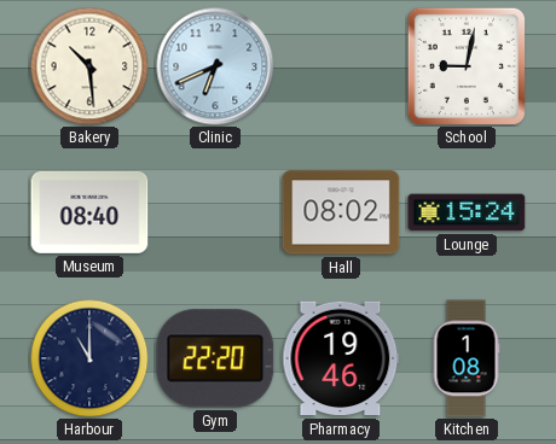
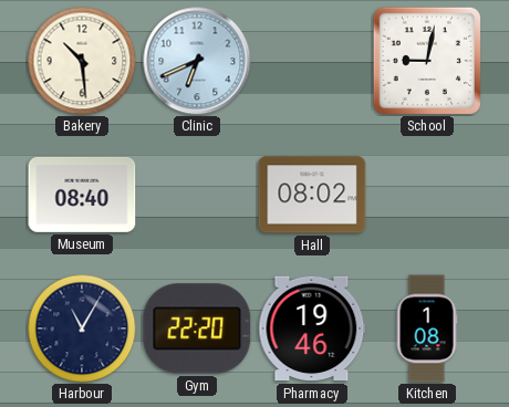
Lounge: 15:24 -> none (467, 212)
Harbour: 11:00 -> 11:05 (82, 328)
